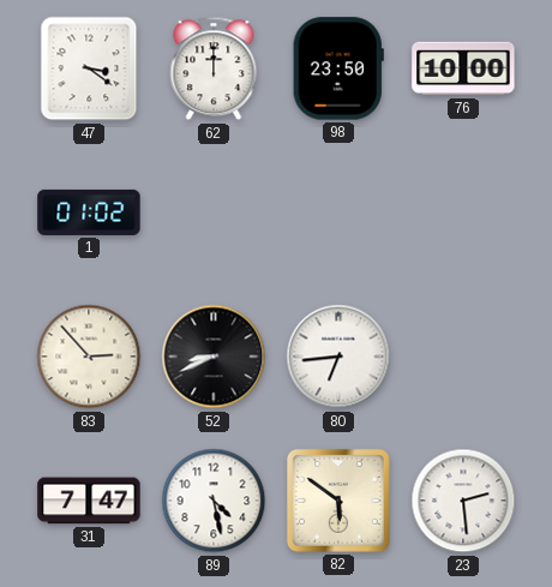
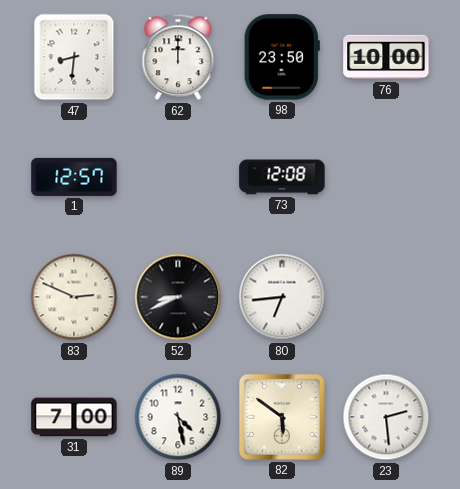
47: 3:21 -> 8:31 (74, 57)
1: 01:02 -> 12:57 (74, 177)
73: none -> 12:08 (282, 177)
83: 2:53 -> 2:49 (74, 297)
31: 7:47 -> 7:00 (74, 417)
